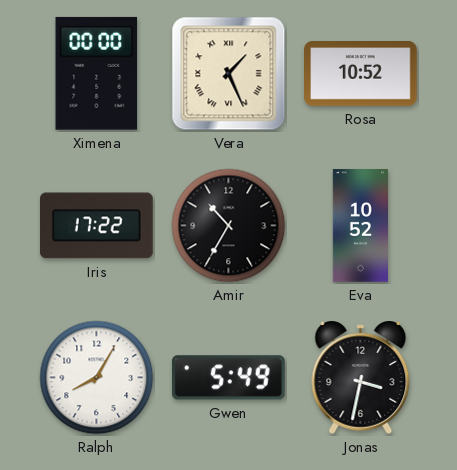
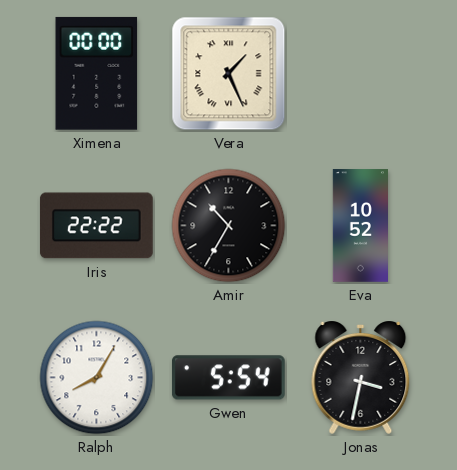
Rosa: 10:52 -> none (361, 74)
Iris: 17:22 -> 22:22 (96, 226)
Gwen: 5:49 -> 5:54 (228, 378)
